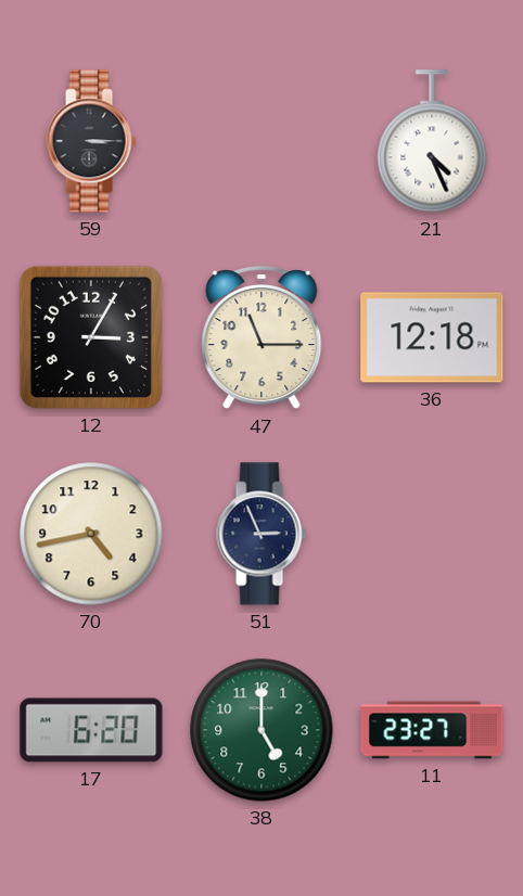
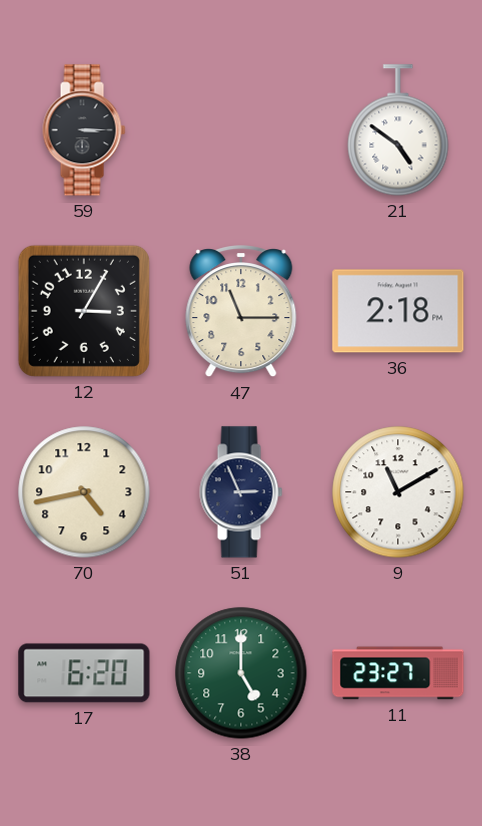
21: 4:26 -> 4:51 (398, 130)
36: 12:18 -> 2:18 (398, 311)
9: none -> 11:10 (398, 492)
